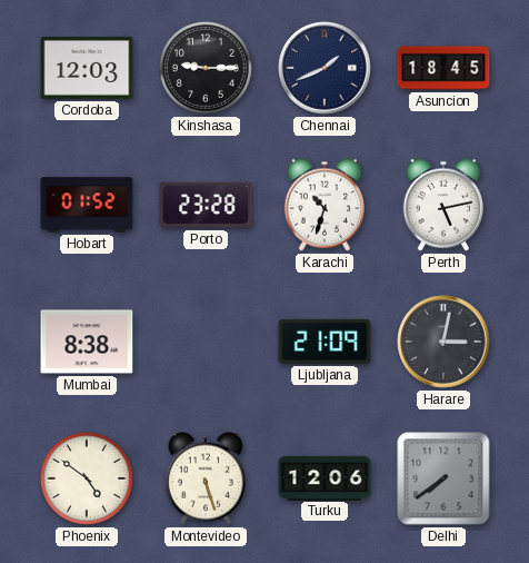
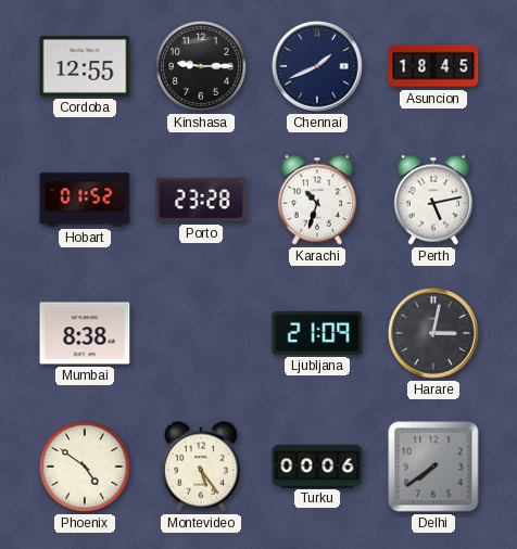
Cordoba: 12:03 -> 12:55 (85, 67)
Montevideo: 5:27 -> 5:24 (200, 467)
Turku: 12:06 -> 00:06 (317, 465)
